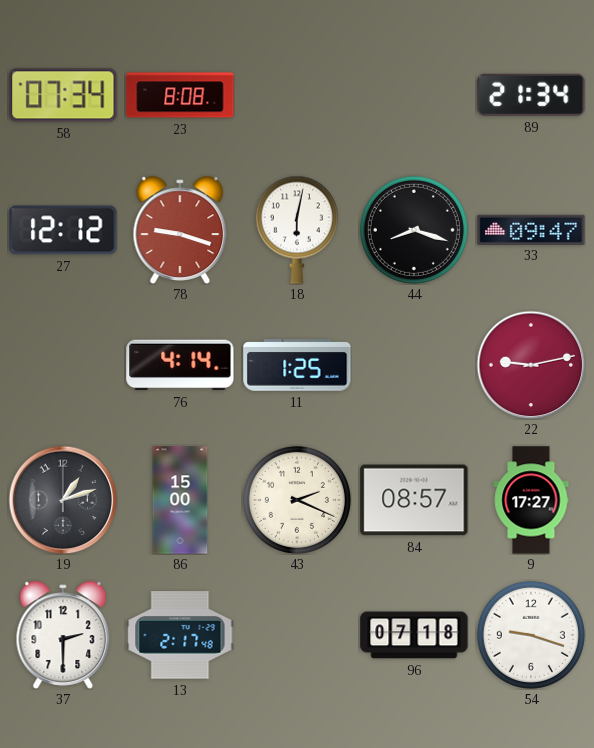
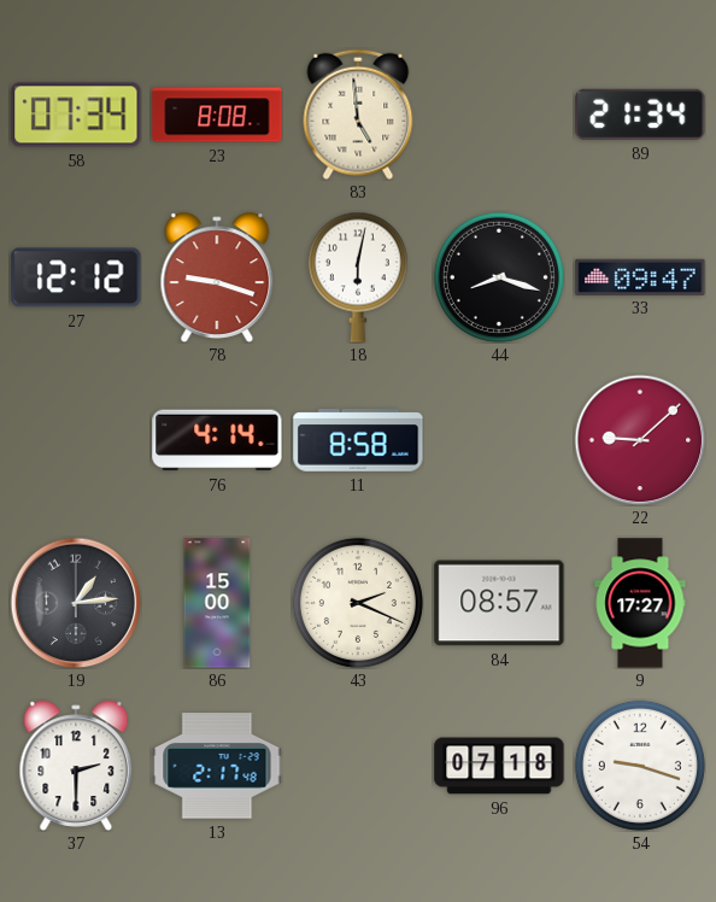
83: none -> 4:59 (358, 115)
11: 1:25 -> 8:58 (358, 440)
22: 9:13 -> 9:08 (640, 440)
19: 1:12 -> 1:14 (76, 603)
